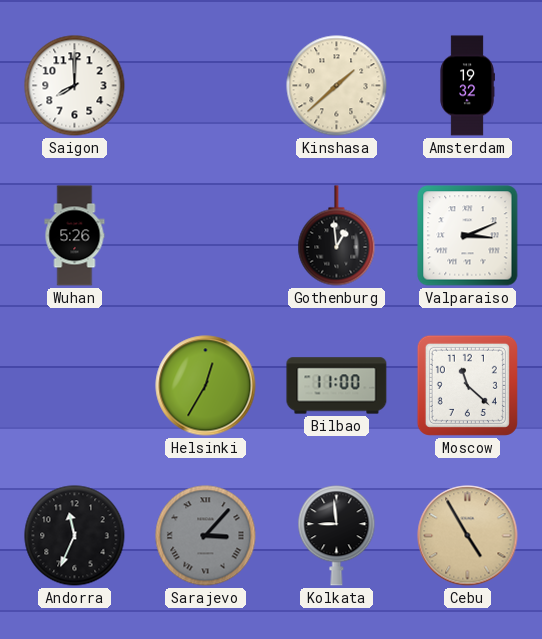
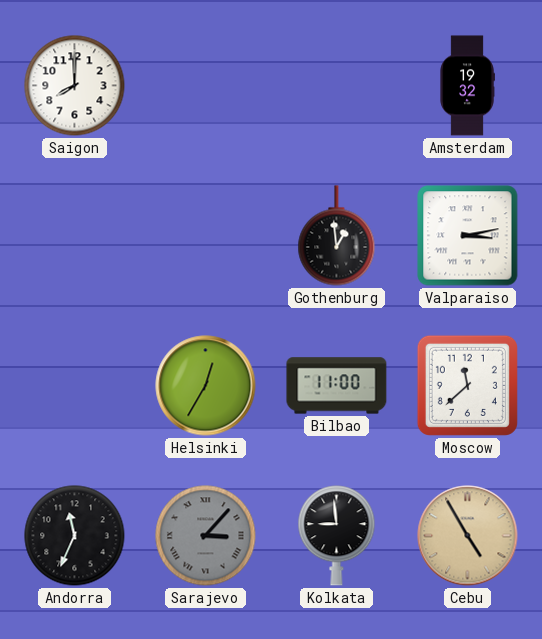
Kinshasa: 1:38 -> none (337, 86)
Wuhan: 5:26 -> none (75, 236)
Valparaiso: 3:11 -> 3:13 (468, 236)
Moscow: 11:22 -> 11:38 (467, 385)
